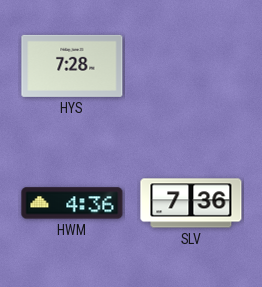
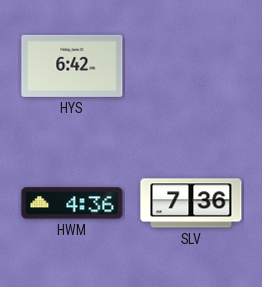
HYS: 7:28 -> 6:42 (72, 66)
